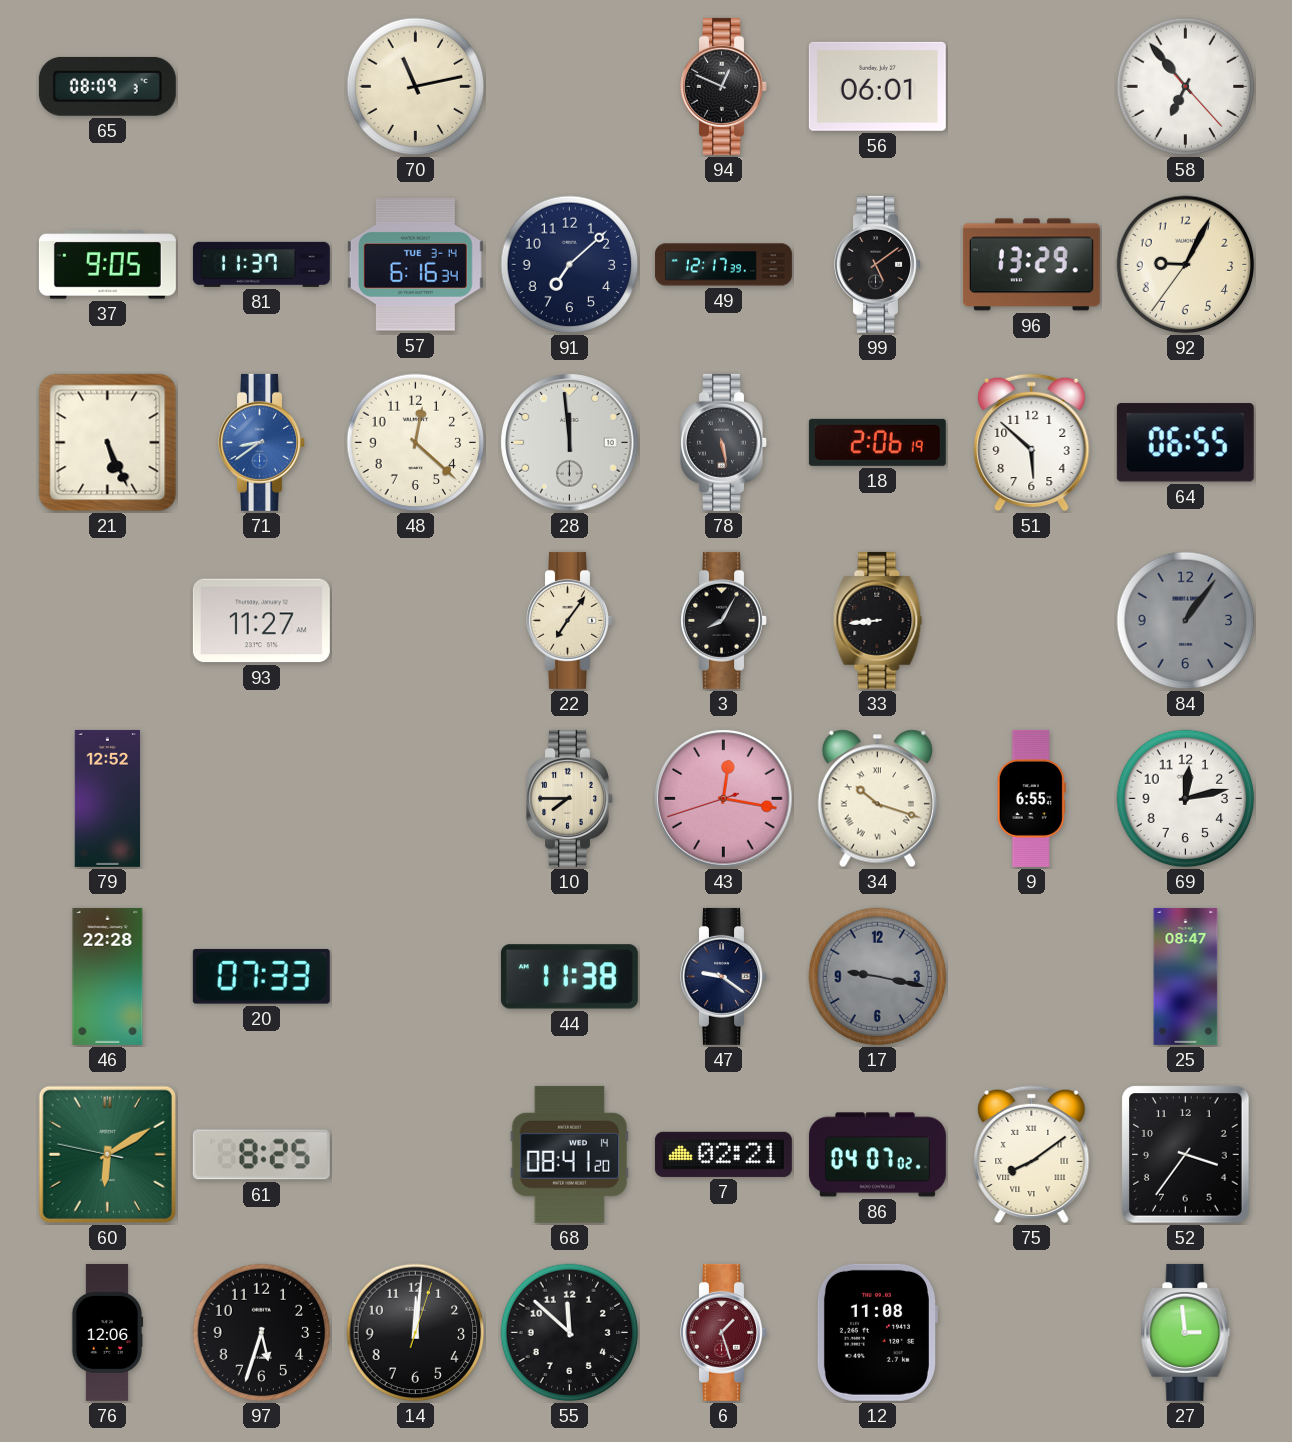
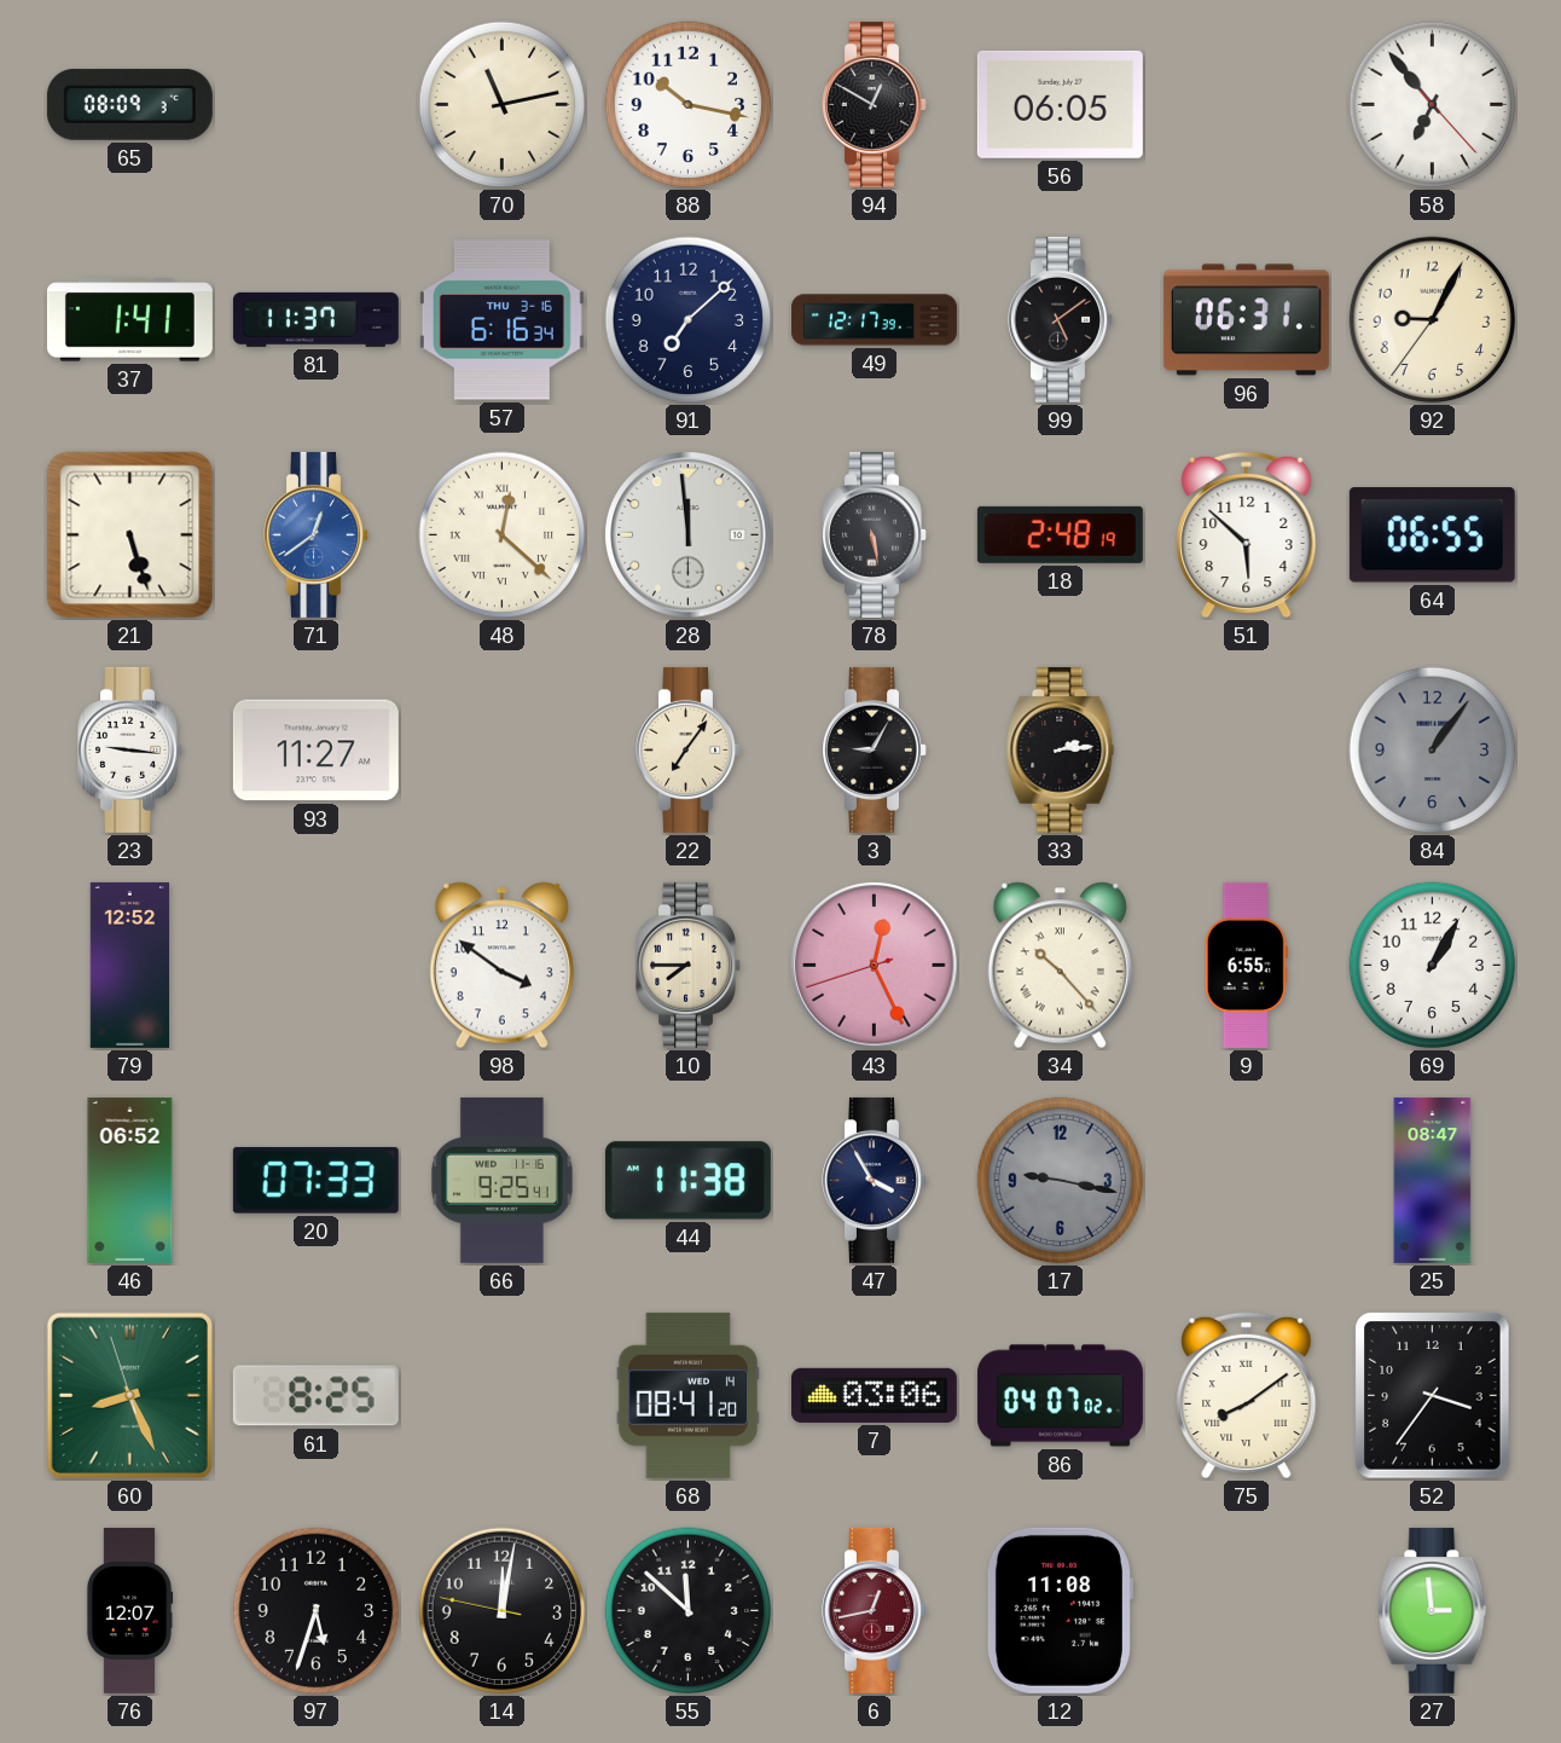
88: none -> 10:17 (689, 105)
94: 12:49 -> 12:50 (875, 104)
56: 06:01 -> 06:05 (1060, 104)
37: 9:05 -> 1:41 (129, 320)
57 date: TUE 3-14 -> THU 3-16 (501, 320)
96: 13:29 -> 06:31 (1246, 320)
21: 5:26 -> 5:27 (130, 535)
71: 8:39 -> 12:39 (317, 534)
48 numerals: Arabic -> Roman (503, 535)
18: 2:06 -> 2:48 (1060, 534)
23: none -> 9:16 (130, 749)
3: 8:05 -> 9:05 (875, 749)
33: 8:44 -> 2:14 (1061, 749)
98: none -> 3:51 (501, 966)
43: 12:16 -> 12:25 (875, 966)
34: 10:18 -> 10:23 (1060, 966)
69: 12:13 -> 1:05 (1433, 966)
46: 22:28 -> 06:52 (130, 1180)
66: none -> 9:25 (501, 1180)
47: 9:21 -> 3:55 (875, 1180)
60: 6:09 -> 8:25 (129, 1395)
7: 02:21 -> 03:06 (874, 1395)
76: 12:06 -> 12:07 (129, 1610)
14: 12:01:03 -> 12:01:47 (503, 1611)
6: 1:27 -> 12:43 (875, 1610)
